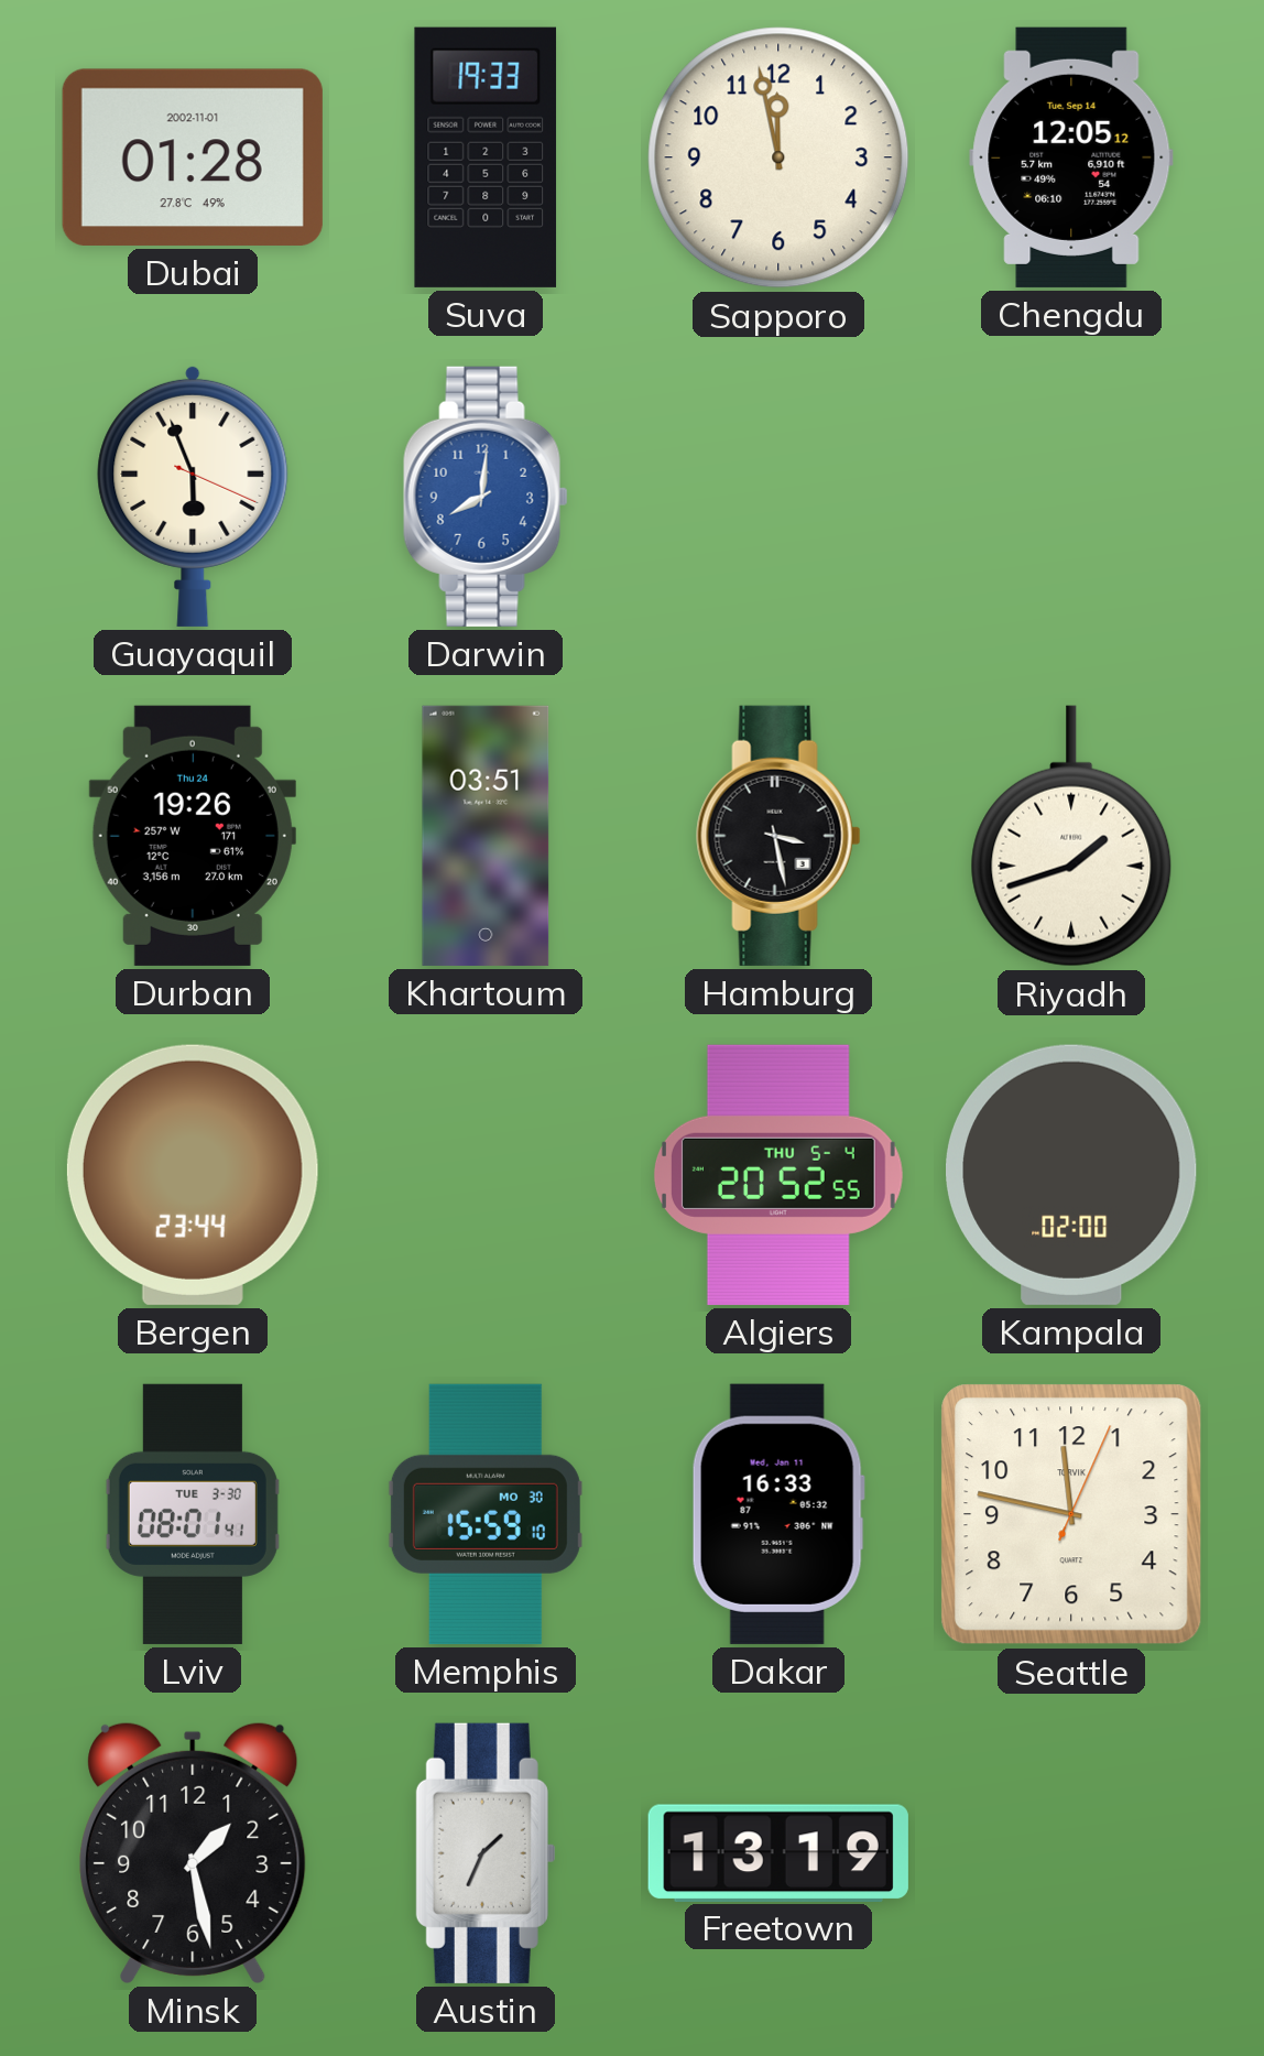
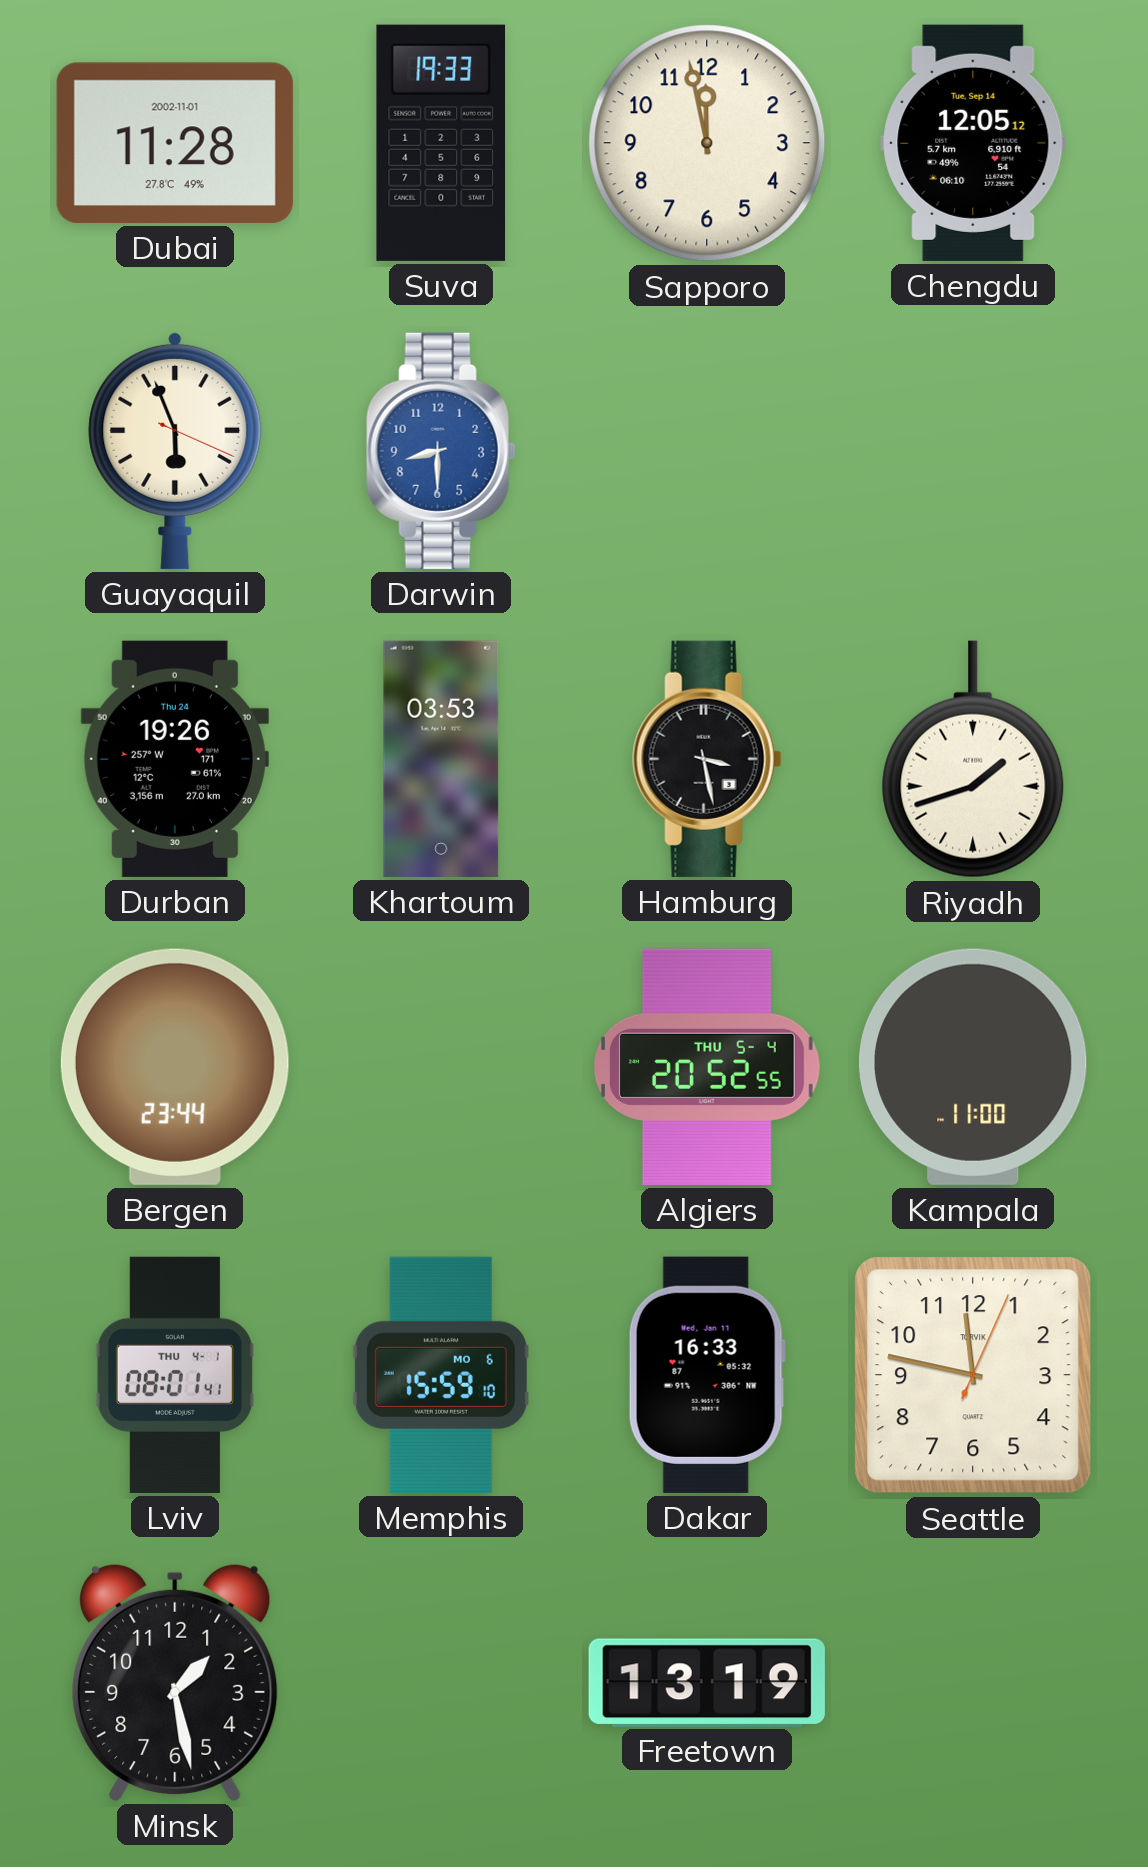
Dubai: 01:28 -> 11:28 (175, 143)
Darwin: 8:01 -> 8:30 (441, 451)
Khartoum: 03:51 -> 03:53 (441, 759)
Kampala: 02:00 -> 11:00 (974, 1067)
Lviv date: TUE 3-30 -> THU 4-1 (175, 1375)
Memphis date: MO 30 -> MO 6 (441, 1375)
Austin: 1:34 -> none (486, 1853)
